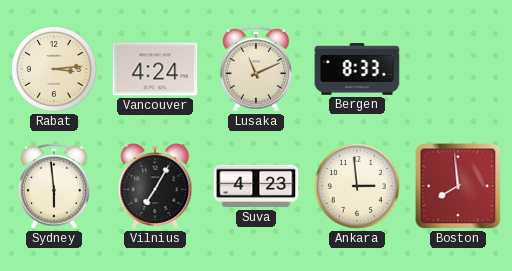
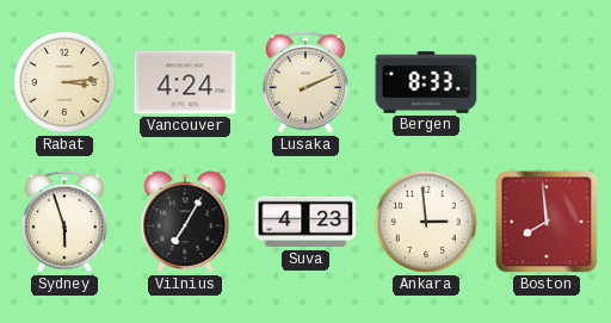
Lusaka: 11:11 -> 2:11 (305, 82)
Sydney: 5:59 -> 5:57 (64, 222)
